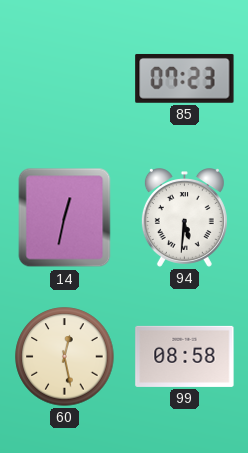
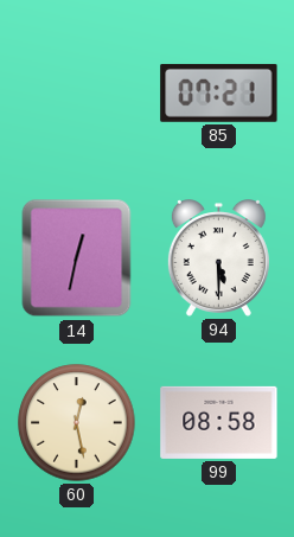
85: 07:23 -> 07:21 (219, 92)
94: 5:31 -> 5:30 (218, 258)
